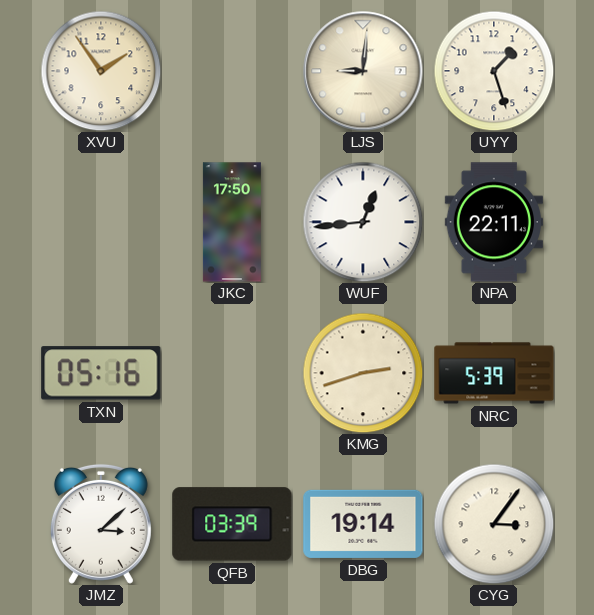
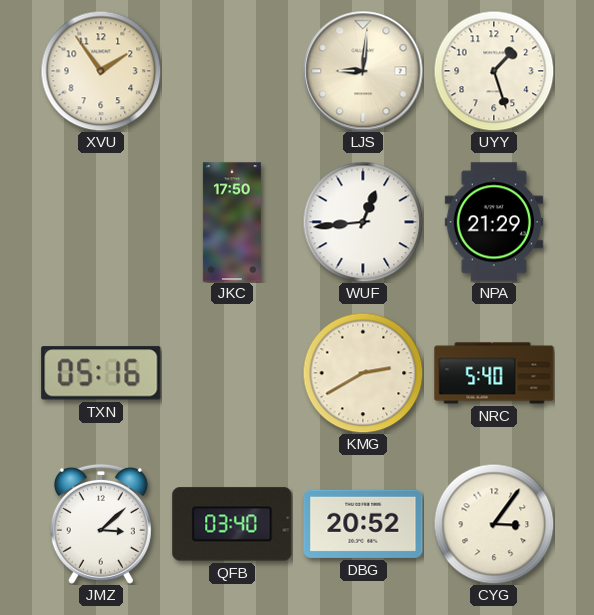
NPA: 22:11 -> 21:29 (494, 222)
KMG: 2:42 -> 2:40 (363, 373)
NRC: 5:39 -> 5:40 (494, 373)
QFB: 03:39 -> 03:40 (232, 524)
DBG: 19:14 -> 20:52 (363, 524)
